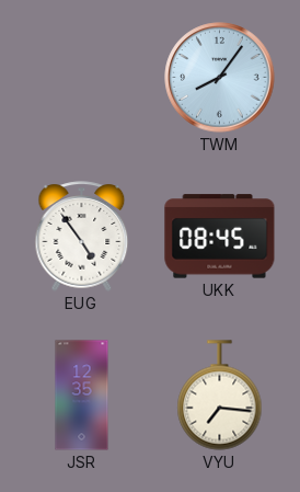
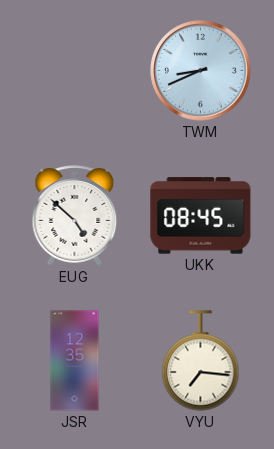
TWM: 8:06 -> 8:41 (201, 71)
EUG: 4:54 -> 4:52 (75, 216)
